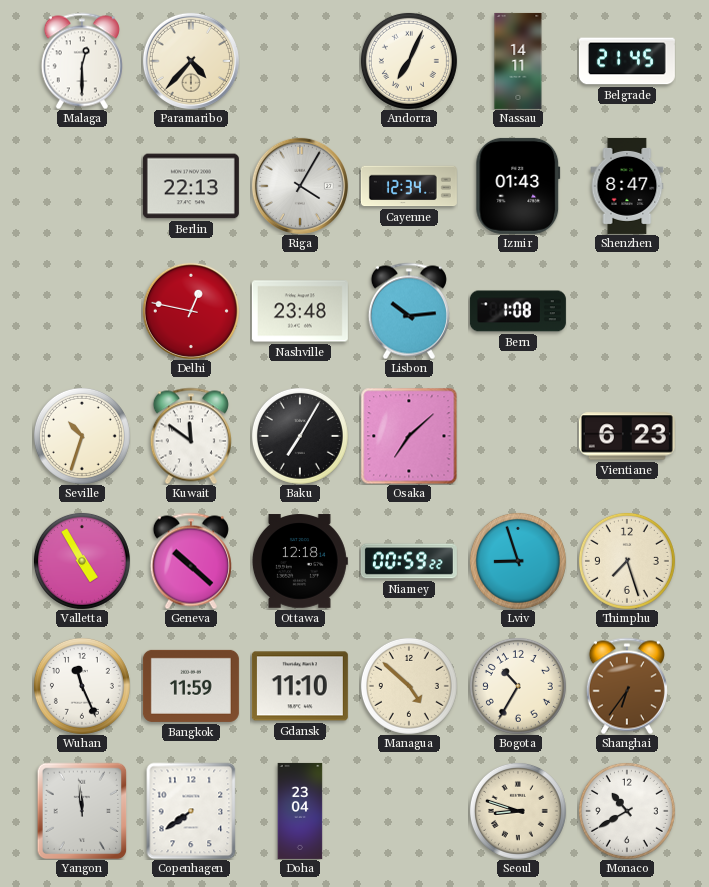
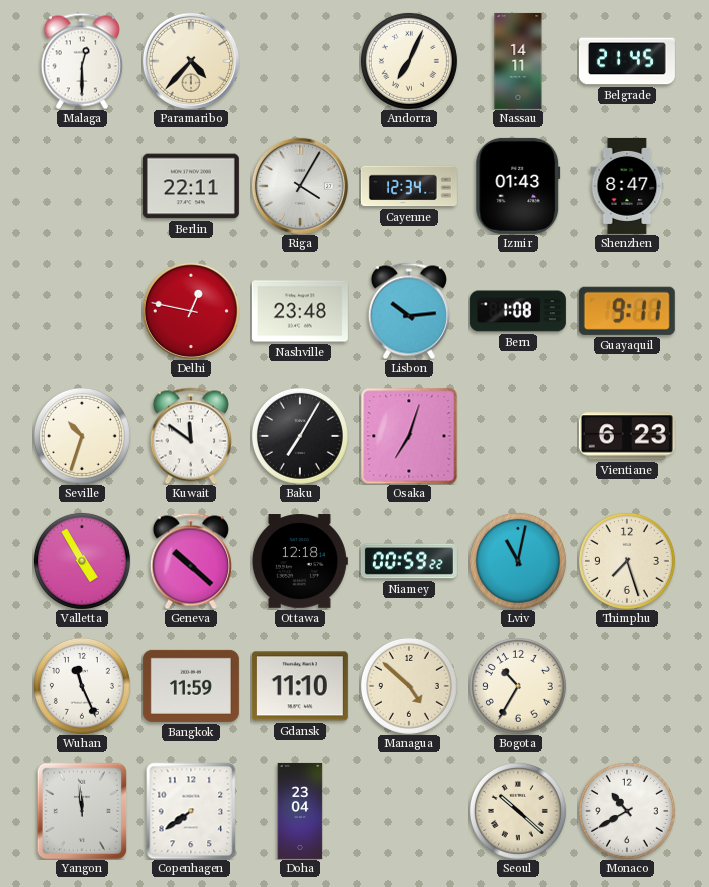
Berlin: 22:13 -> 22:11 (191, 186)
Guayaquil: none -> 9:11 (627, 311)
Osaka: 7:08 -> 7:03 (409, 436)
Lviv: 8:57 -> 11:02 (518, 561)
Shanghai: 6:36 -> none (627, 686)
Seoul: 8:48 -> 10:22 (518, 811)
